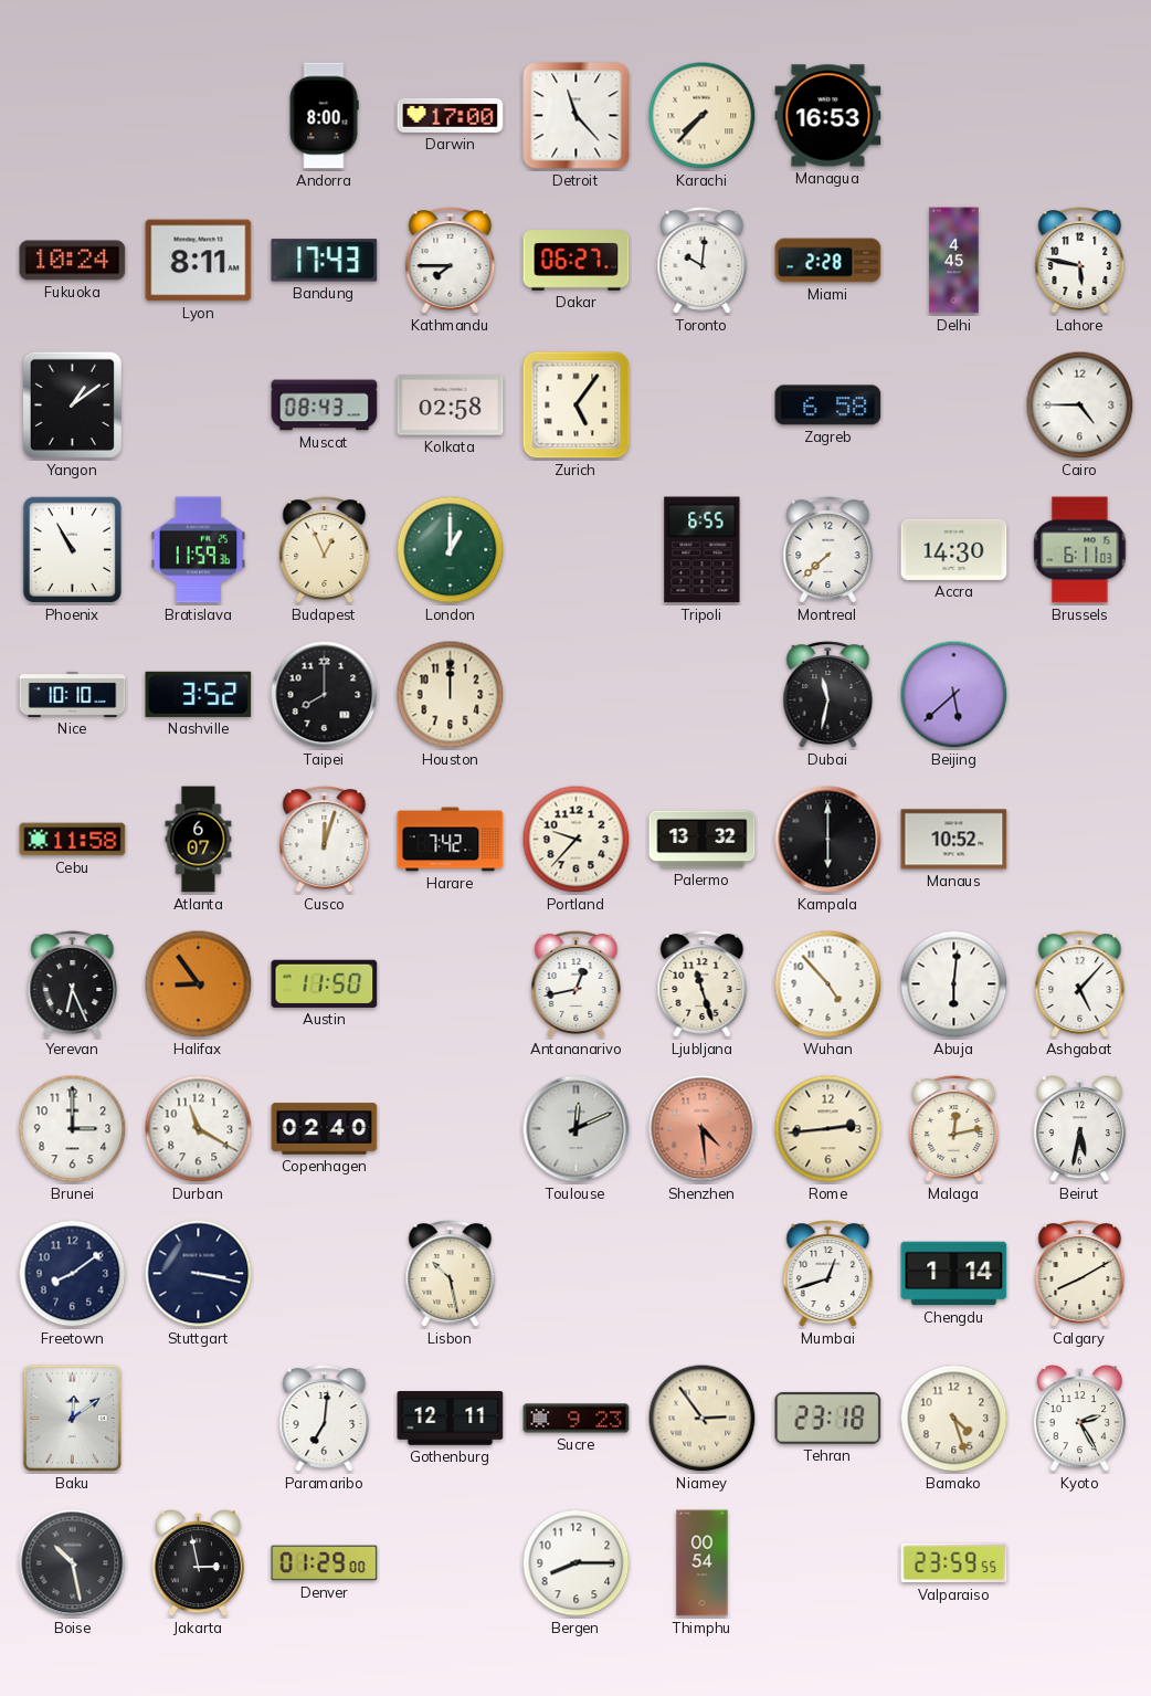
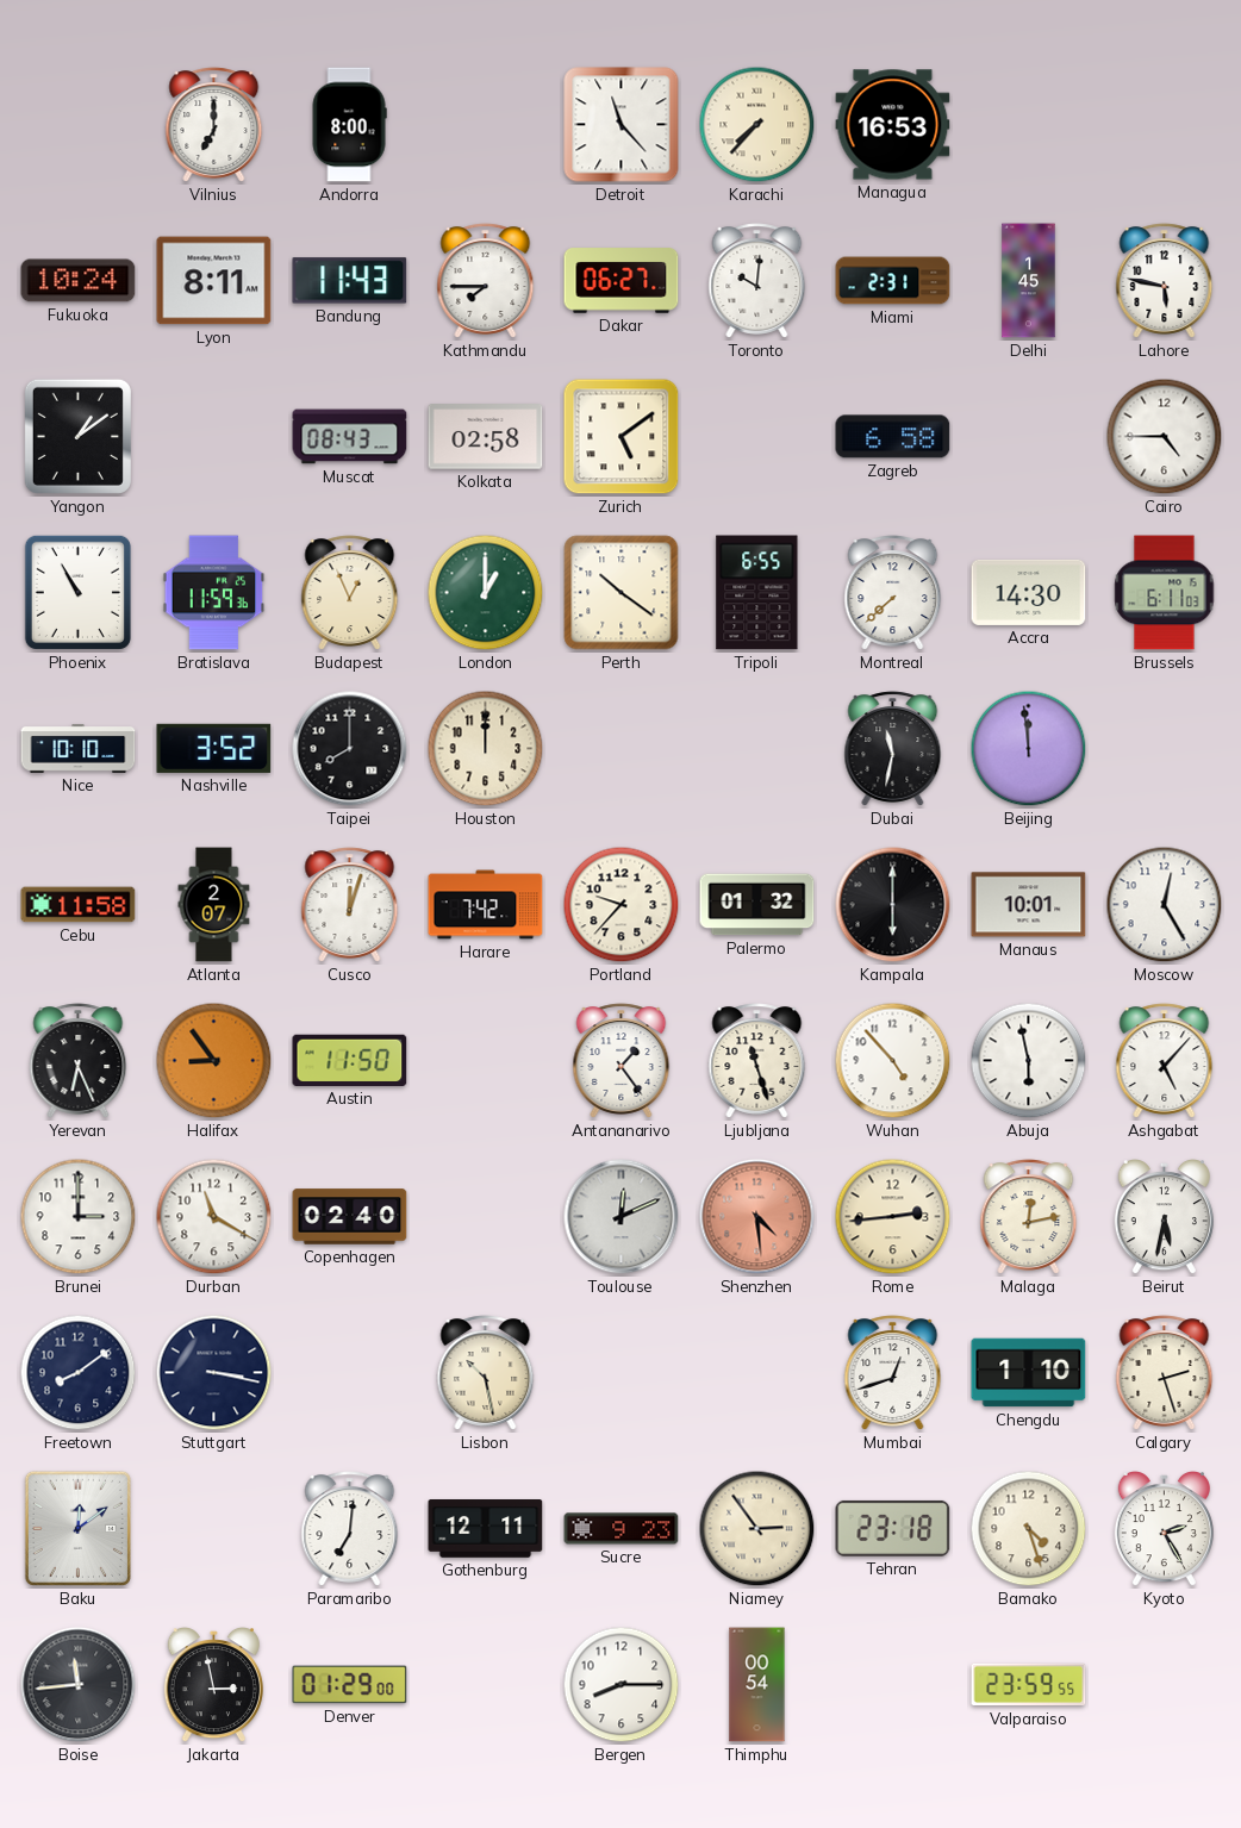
Vilnius: none -> 7:00 (214, 125)
Darwin: 17:00 -> none (451, 115)
Bandung: 17:43 -> 11:43 (350, 281)
Miami: 2:28 -> 2:31 (893, 281)
Delhi: 4:45 -> 1:45 (1029, 281)
Zurich: 5:06 -> 5:09 (622, 437)
Perth: none -> 10:21 (622, 593)
Beijing: 5:38 -> 11:59 (1029, 749)
Atlanta: 6:07 -> 2:07 (214, 905)
Palermo: 13:32 -> 01:32 (757, 905)
Manaus: 10:52 -> 10:01 (1029, 905)
Moscow: none -> 12:25 (1165, 905)
Antananarivo: 12:43 -> 1:24 (622, 1061)
Abuja: 6:01 -> 5:58 (1029, 1061)
Chengdu: 1:14 -> 1:10 (1029, 1373)
Calgary: 8:10 -> 2:27 (1165, 1373)
Boise: 10:28 -> 11:44 (79, 1685)
